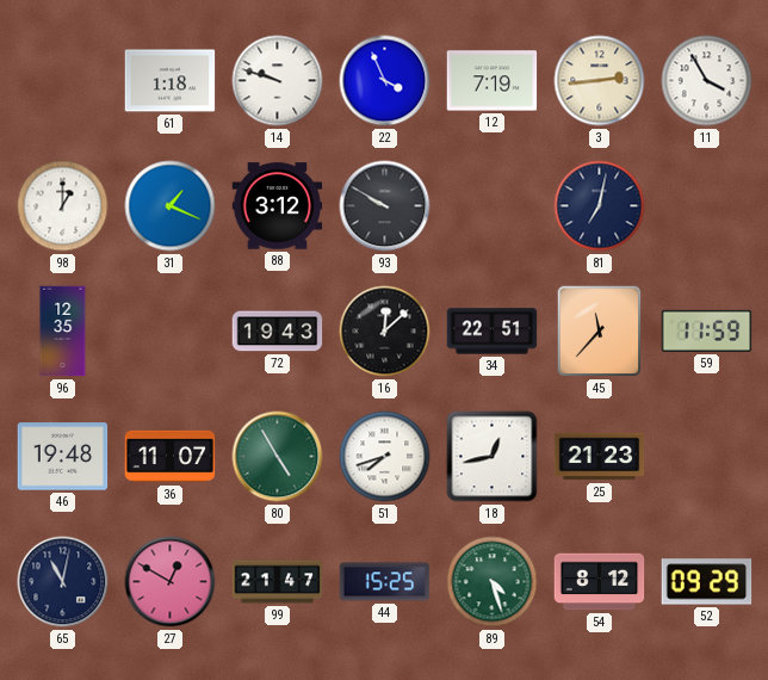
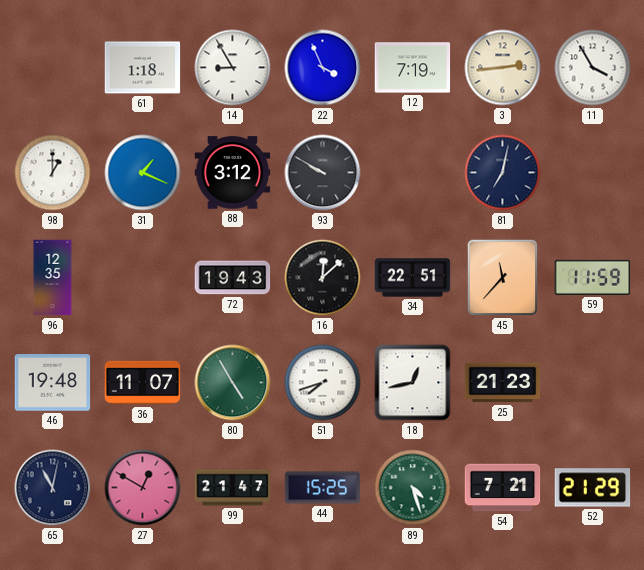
14: 9:48 -> 8:55 (233, 68)
54: 8:12 -> 7:21 (503, 488)
52: 09:29 -> 21:29 (593, 488)
